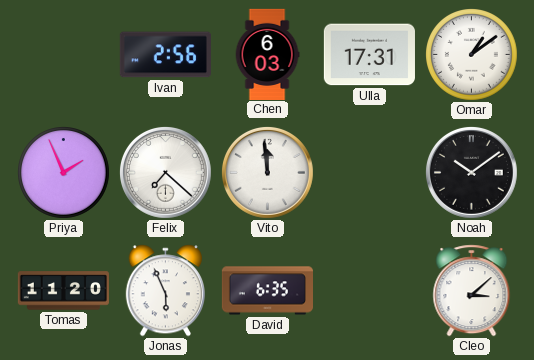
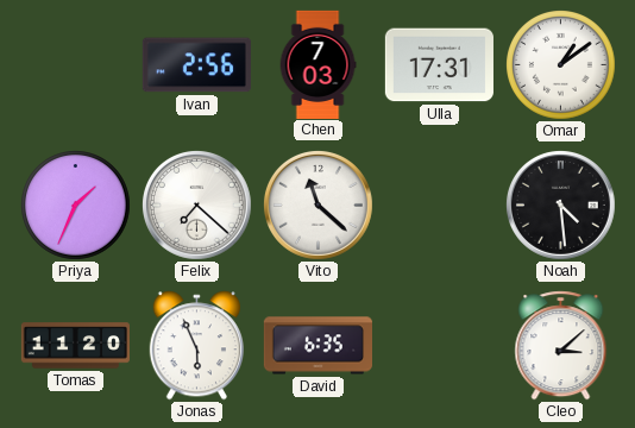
Chen: 6:03 -> 7:03 (317, 64)
Priya: 1:56 -> 1:34 (76, 206)
Vito: 11:59 -> 11:22 (317, 204)
Noah: 10:09 -> 4:29 (560, 204)
